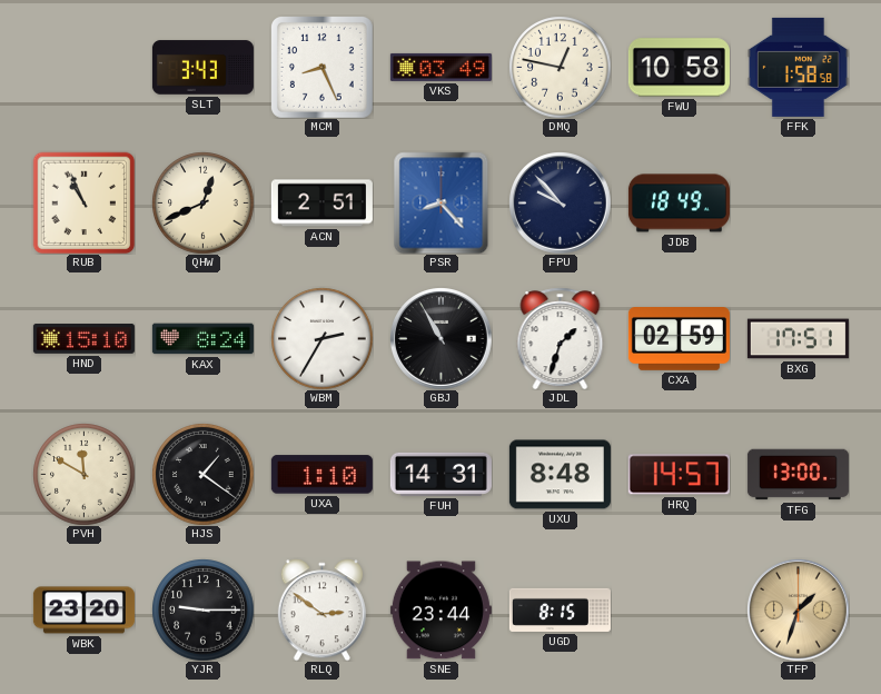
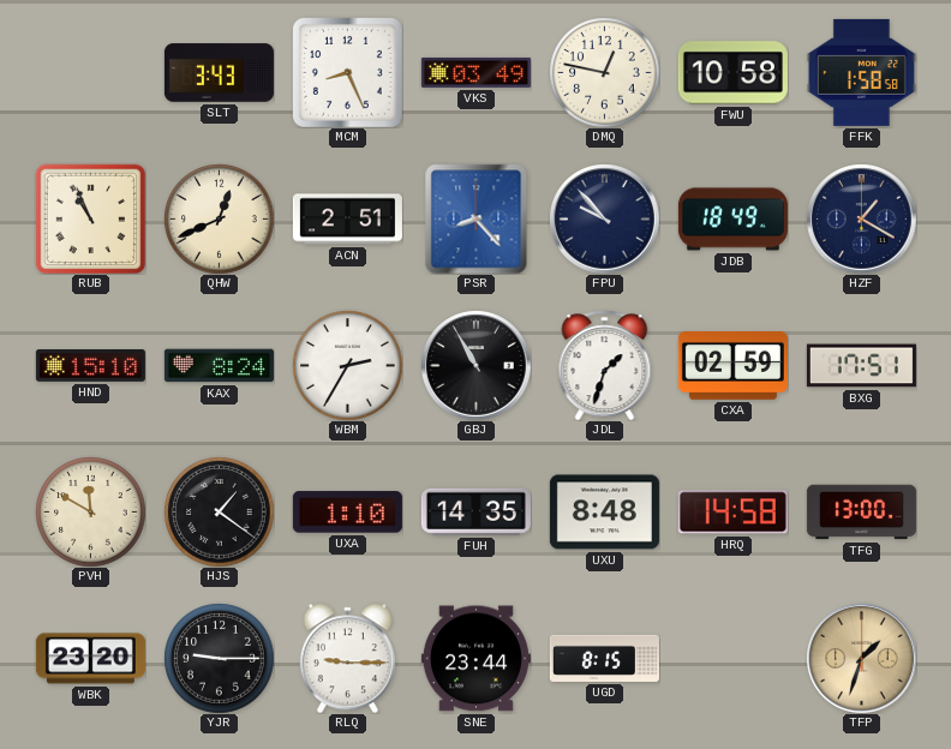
HZF: none -> 1:20 (861, 218)
FUH: 14:31 -> 14:35 (475, 511)
HRQ: 14:57 -> 14:58 (732, 513)
RLQ: 2:51 -> 9:15 (347, 658)
